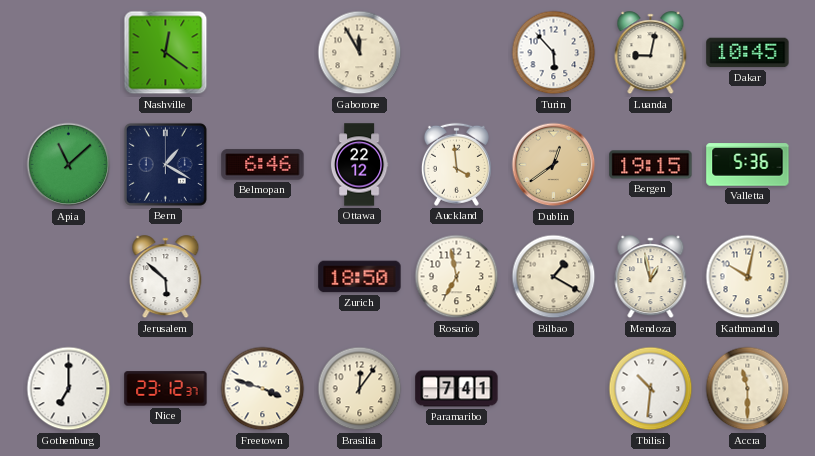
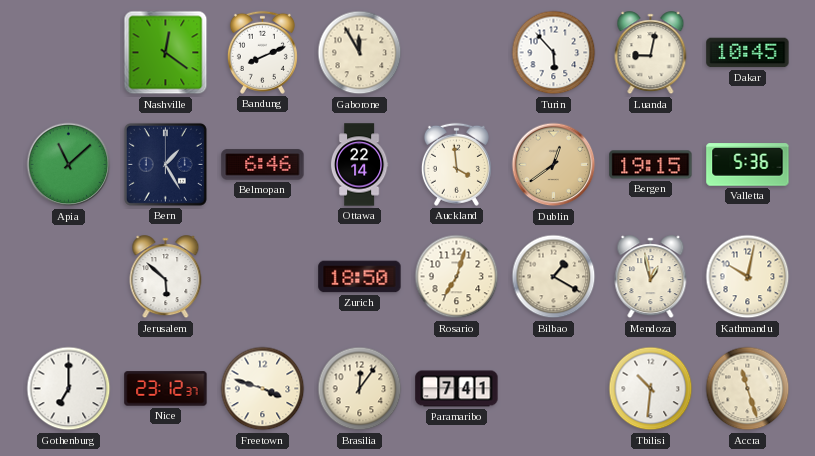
Bandung: none -> 8:11 (262, 52)
Bern: 1:20 -> 1:25 (165, 164)
Ottawa: 22:12 -> 22:14 (359, 165)
Rosario: 6:58 -> 7:03 (457, 277)
Accra: 11:30 -> 11:27 (748, 389)
